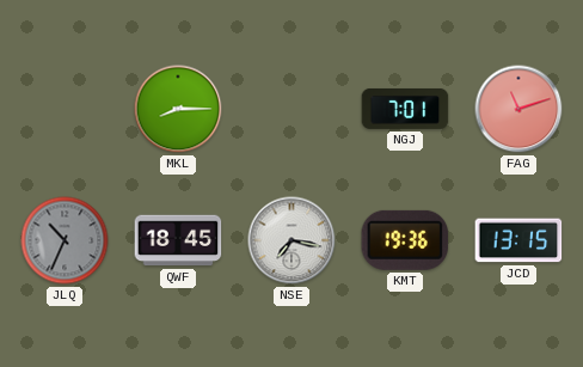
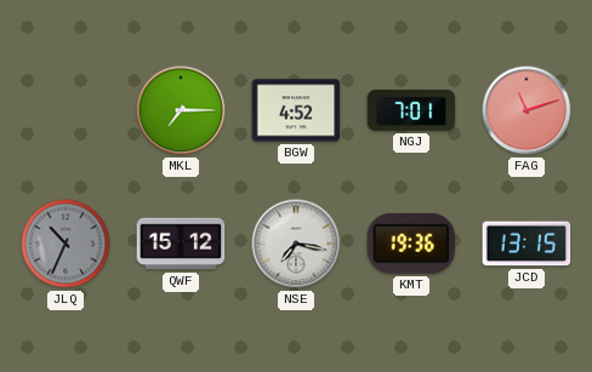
MKL: 8:15 -> 7:15 (181, 110)
BGW: none -> 4:52 (296, 110)
QWF: 18:45 -> 15:12 (181, 244)
